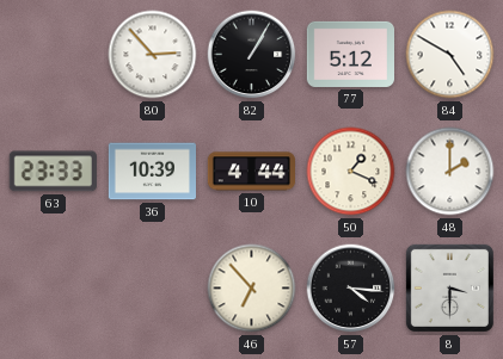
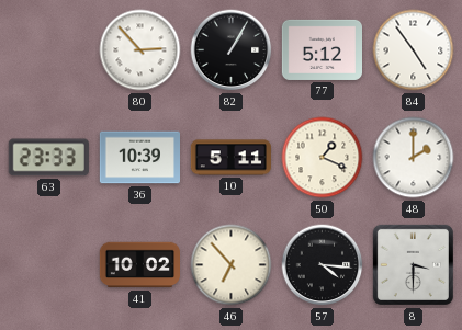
84: 4:50 -> 4:54 (414, 50)
10: 4:44 -> 5:11 (230, 158)
41: none -> 10:02 (139, 265)
